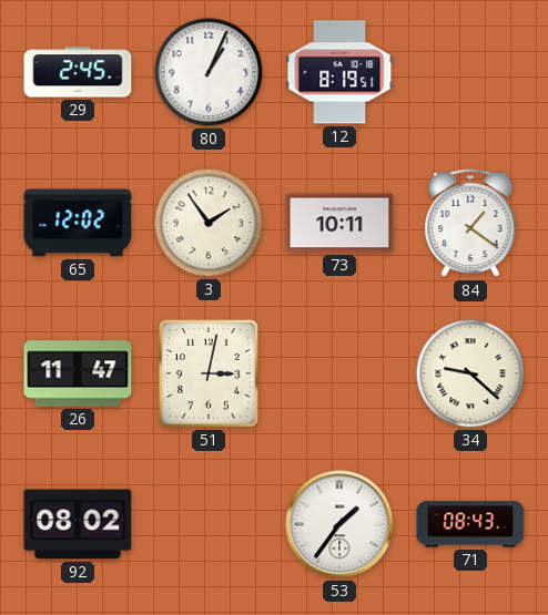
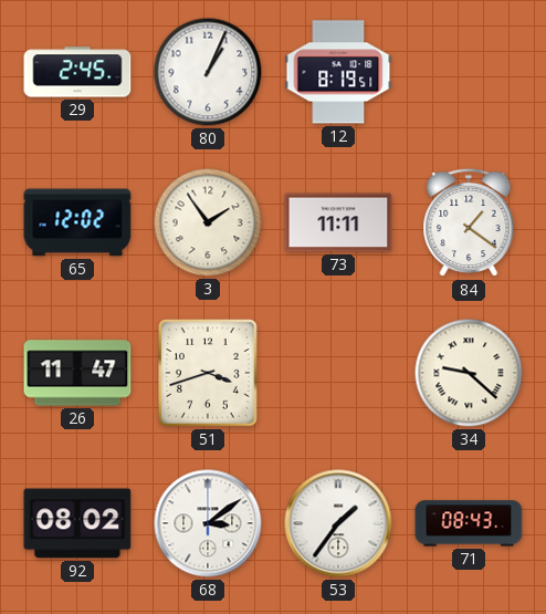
73: 10:11 -> 11:11 (338, 222)
51: 3:02 -> 3:42 (208, 373)
68: none -> 3:09 (208, 523)
